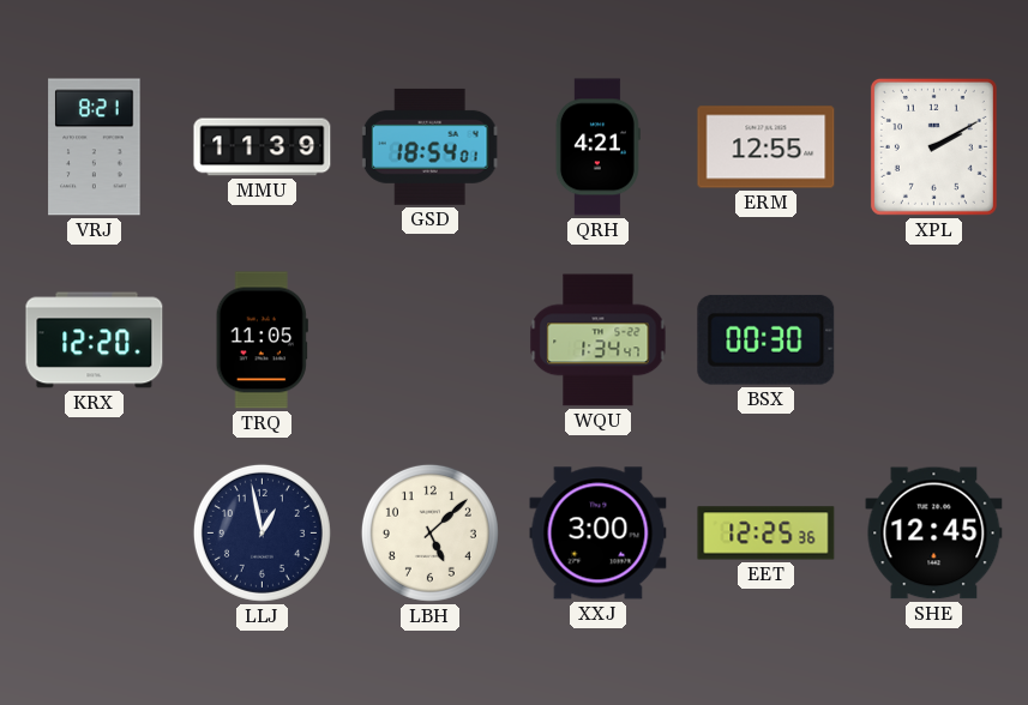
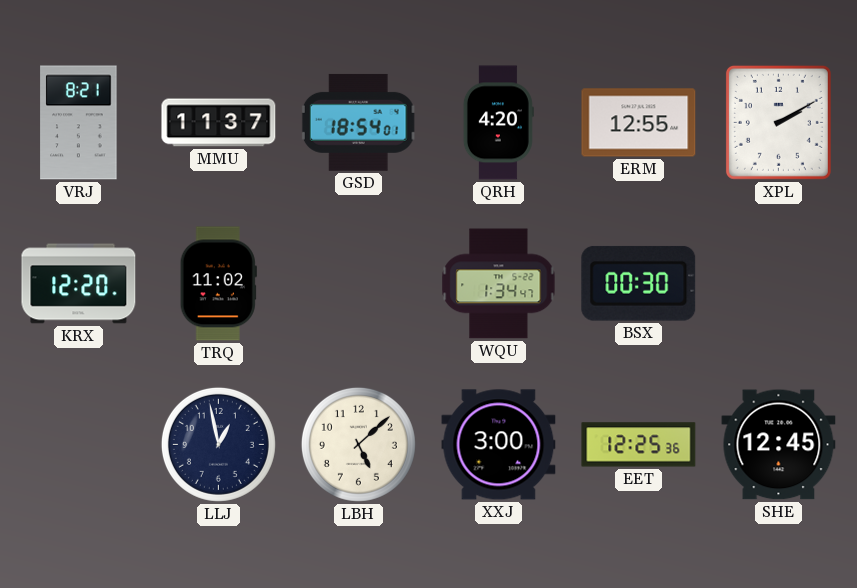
MMU: 11:39 -> 11:37 (219, 123)
QRH: 4:21 -> 4:20 (498, 123)
TRQ: 11:05 -> 11:02 (218, 284)
